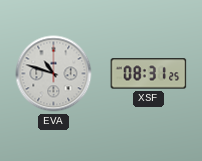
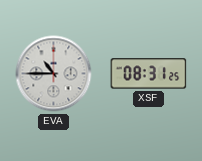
EVA: 10:48 -> 10:45 (54, 74)
